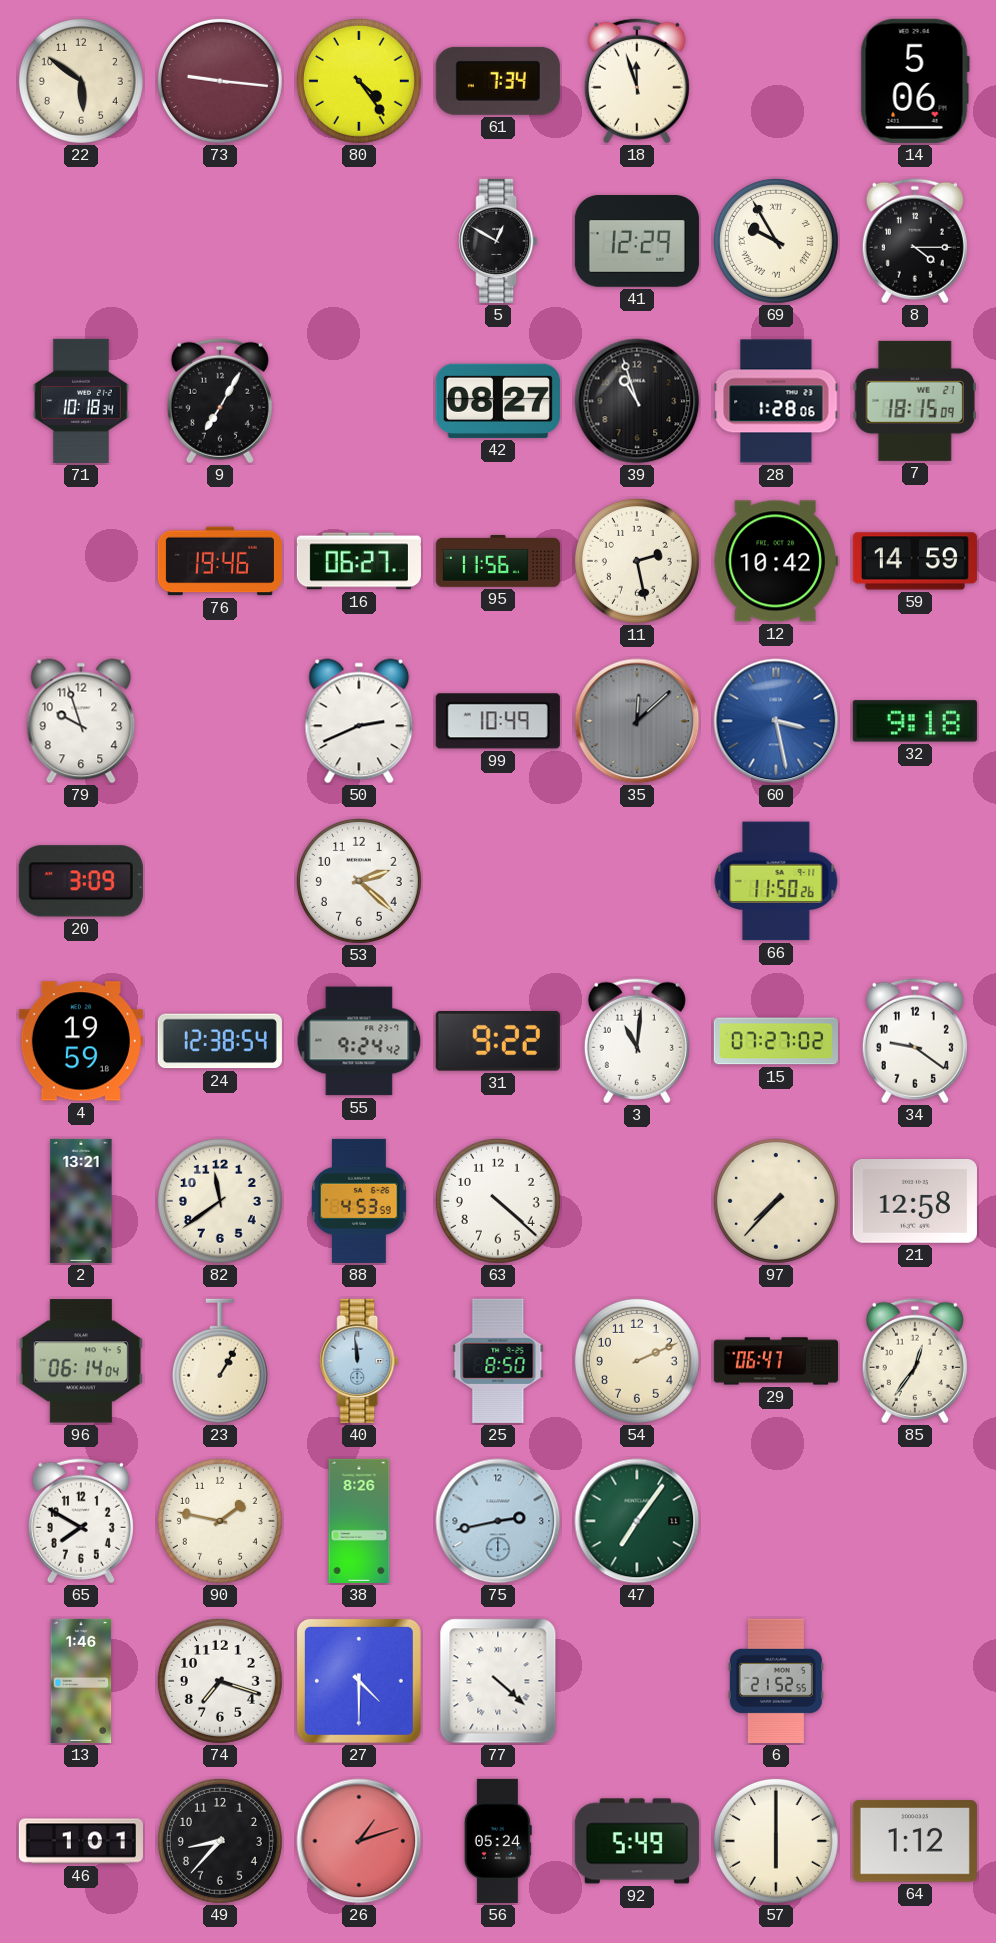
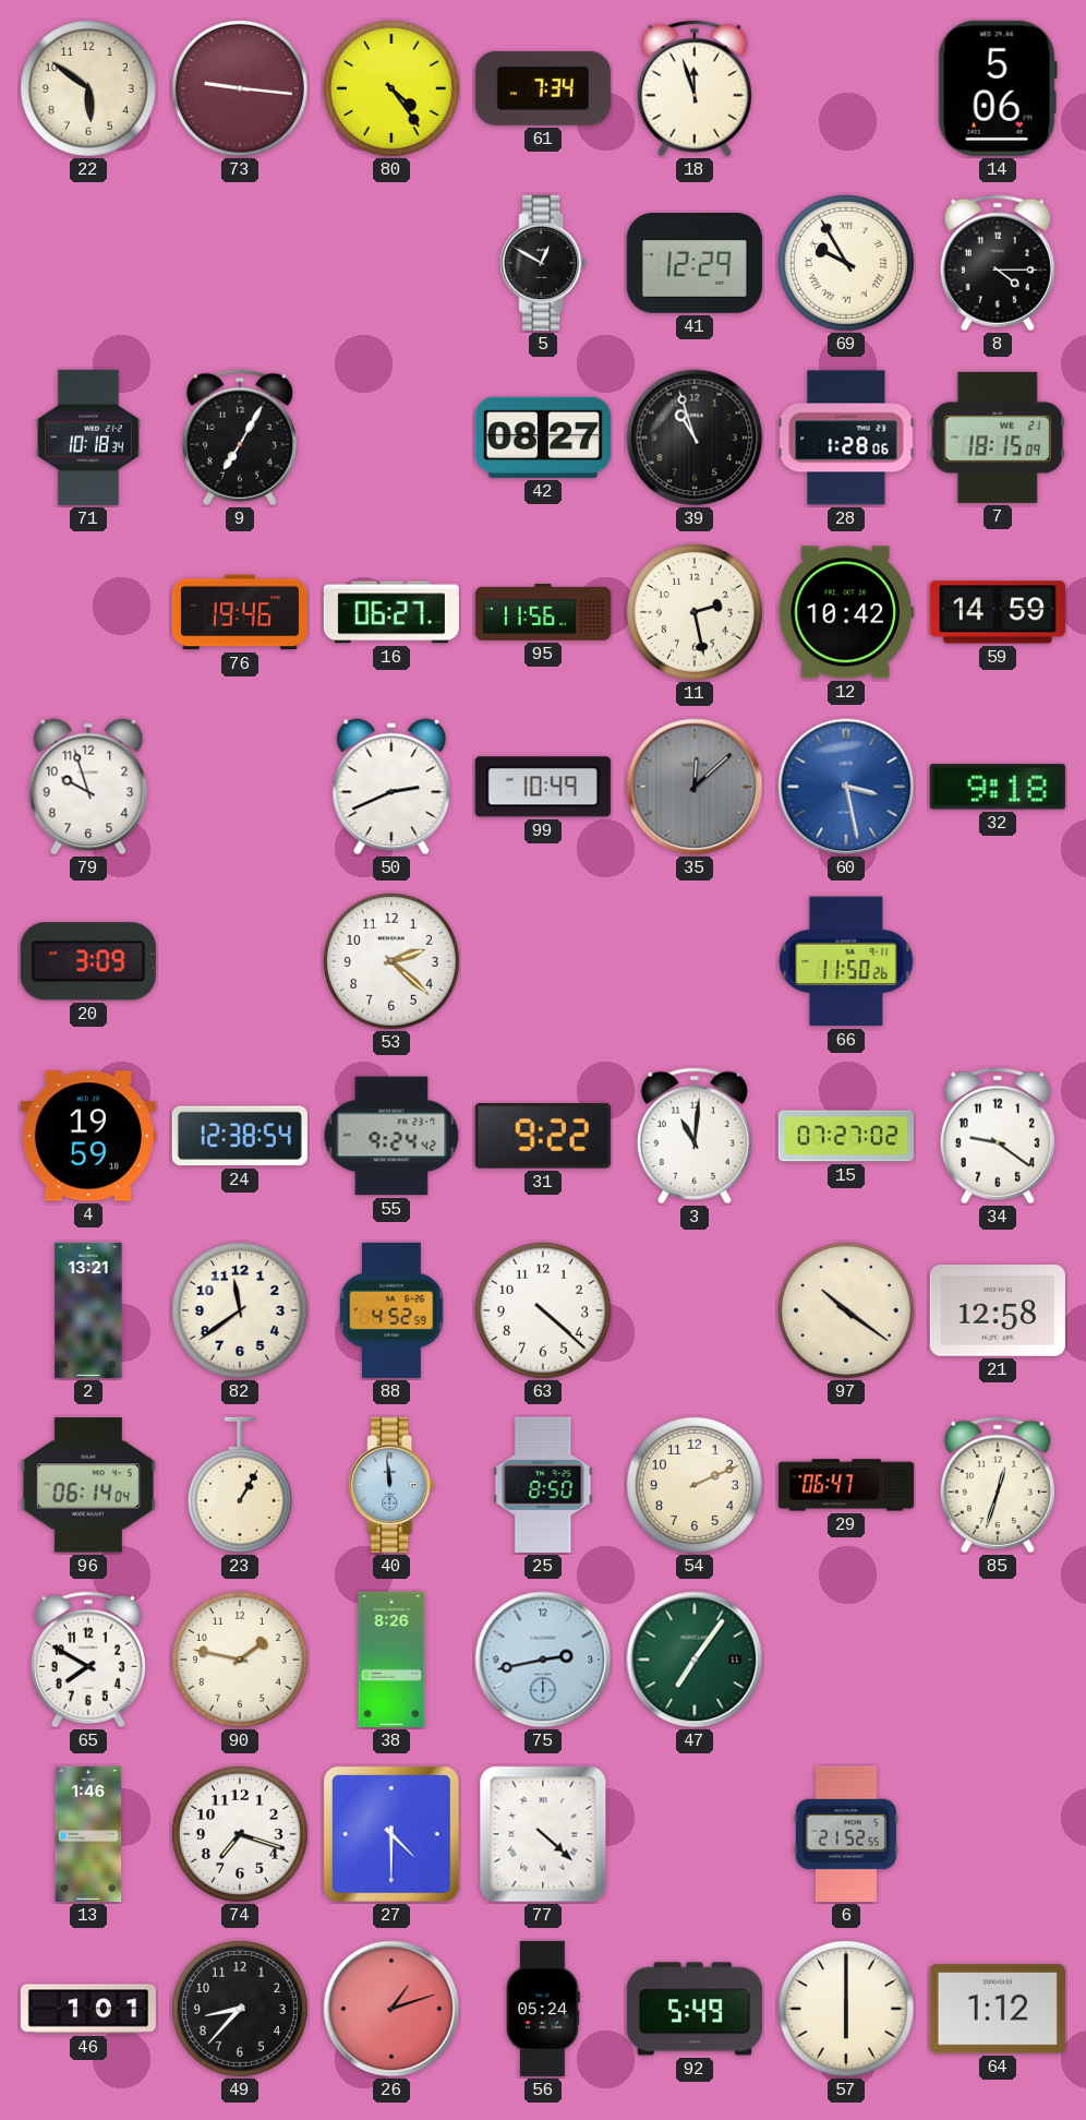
88: 4:53 -> 4:52 (391, 1310)
97: 7:37 -> 10:21 (846, 1310)
85: 12:36 -> 12:33 (998, 1485)
